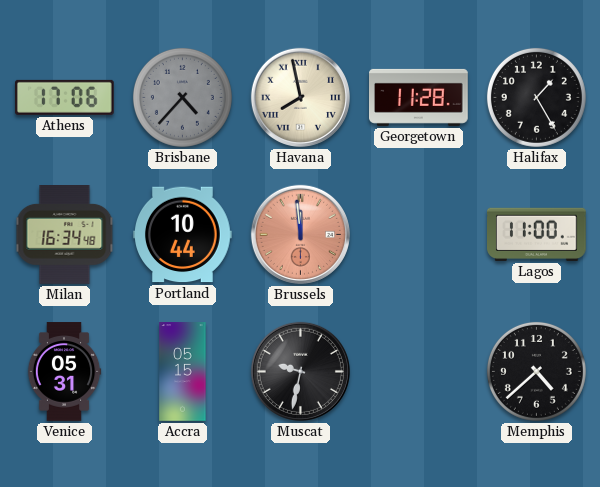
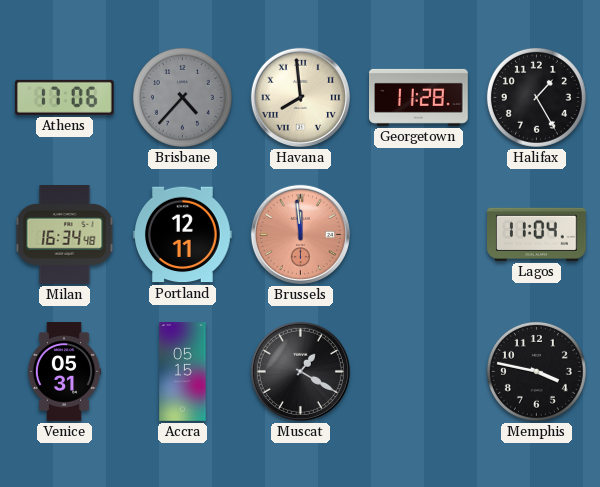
Havana: 7:58 -> 7:59 (300, 97)
Portland: 10:44 -> 12:11 (183, 235)
Lagos: 11:00 -> 11:04 (537, 234)
Muscat: 9:32 -> 1:20 (300, 371)
Memphis: 4:38 -> 3:47 (536, 371)
